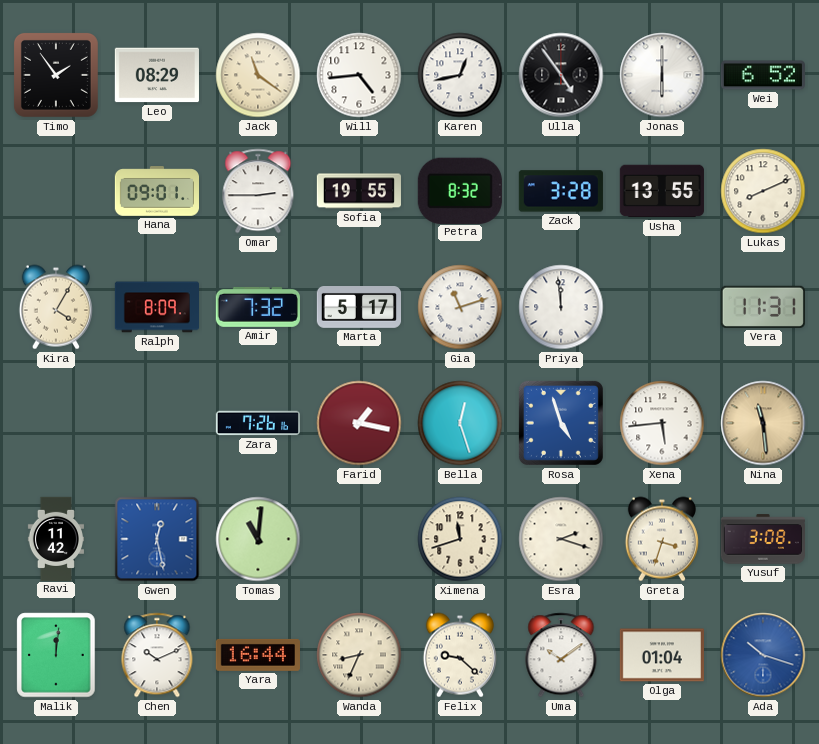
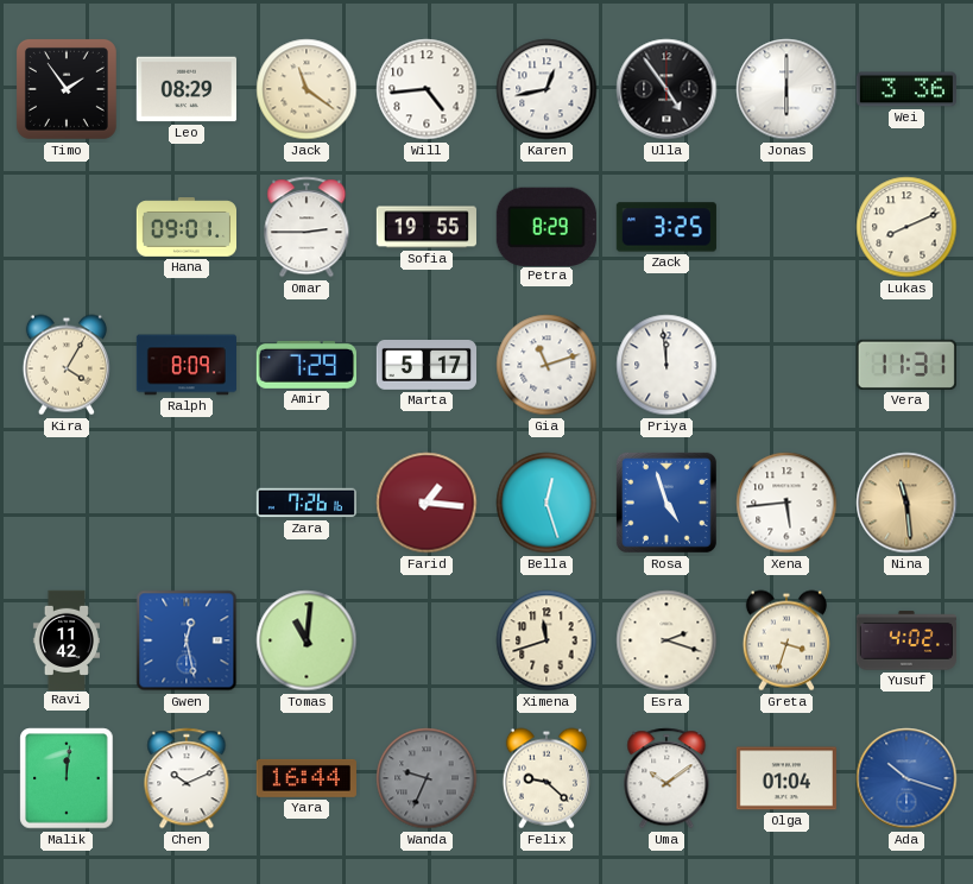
Wei: 6:52 -> 3:36 (906, 89)
Petra: 8:32 -> 8:29 (546, 226)
Zack: 3:28 -> 3:25 (666, 227)
Usha: 13:55 -> none (662, 191)
Amir: 7:32 -> 7:29 (307, 365)
Farid: 1:17 -> 1:16 (427, 503)
Yusuf: 3:08 -> 4:02 (906, 640)
Wanda: 8:34 -> 9:34 (427, 778)
Wanda dial: cream -> grey (427, 778)
